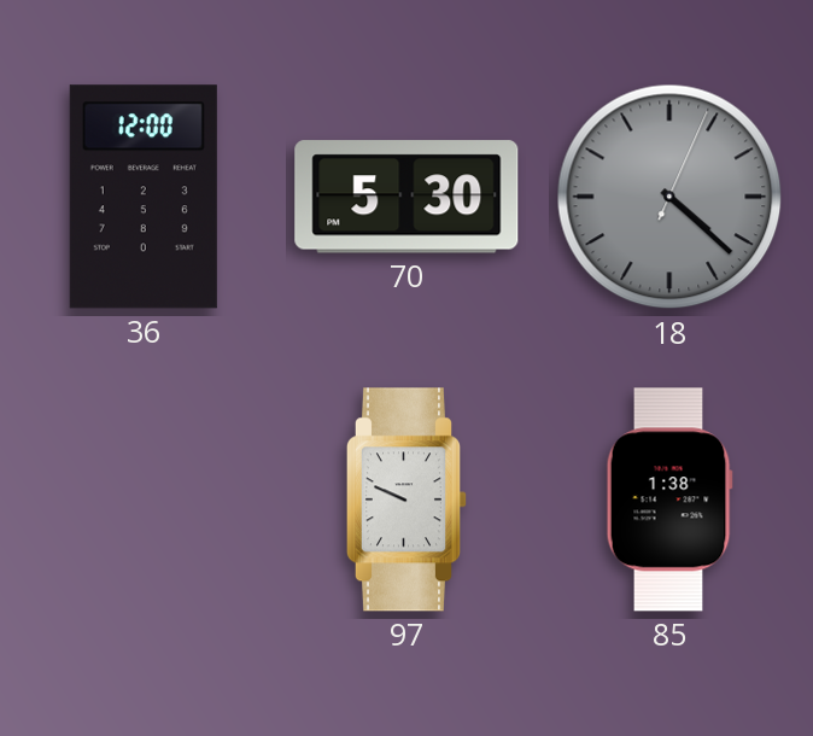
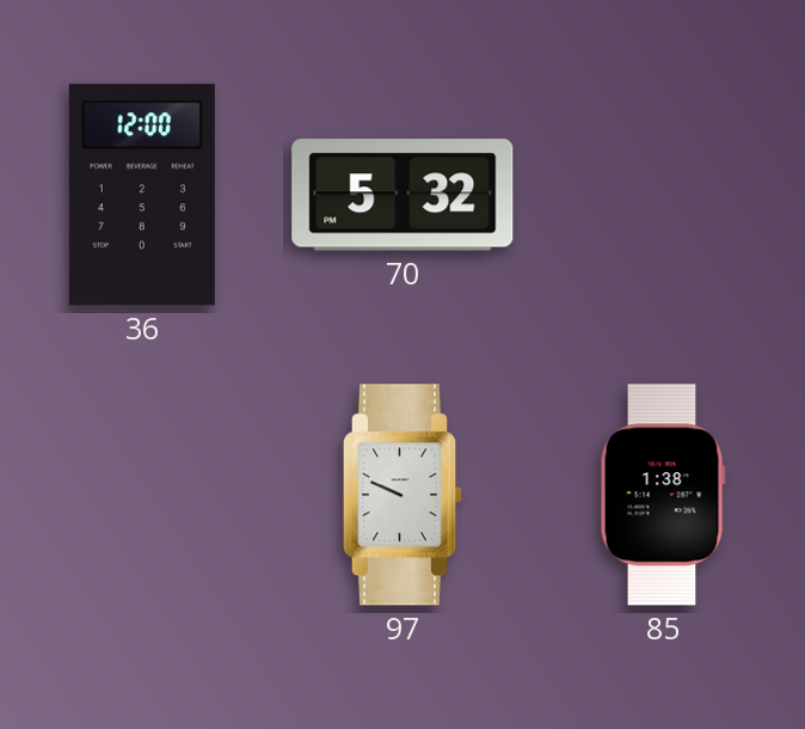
70: 5:30 -> 5:32 (402, 195)
18: 4:22 -> none (669, 197)
